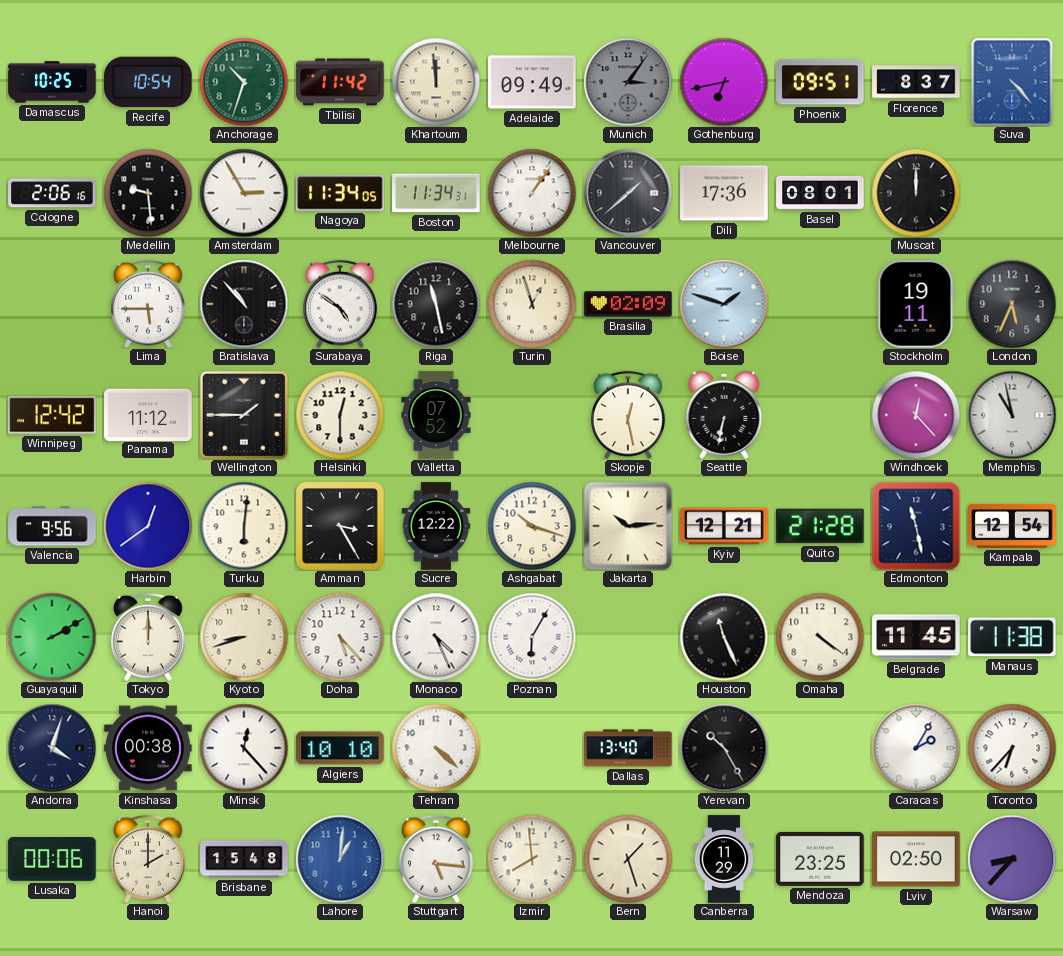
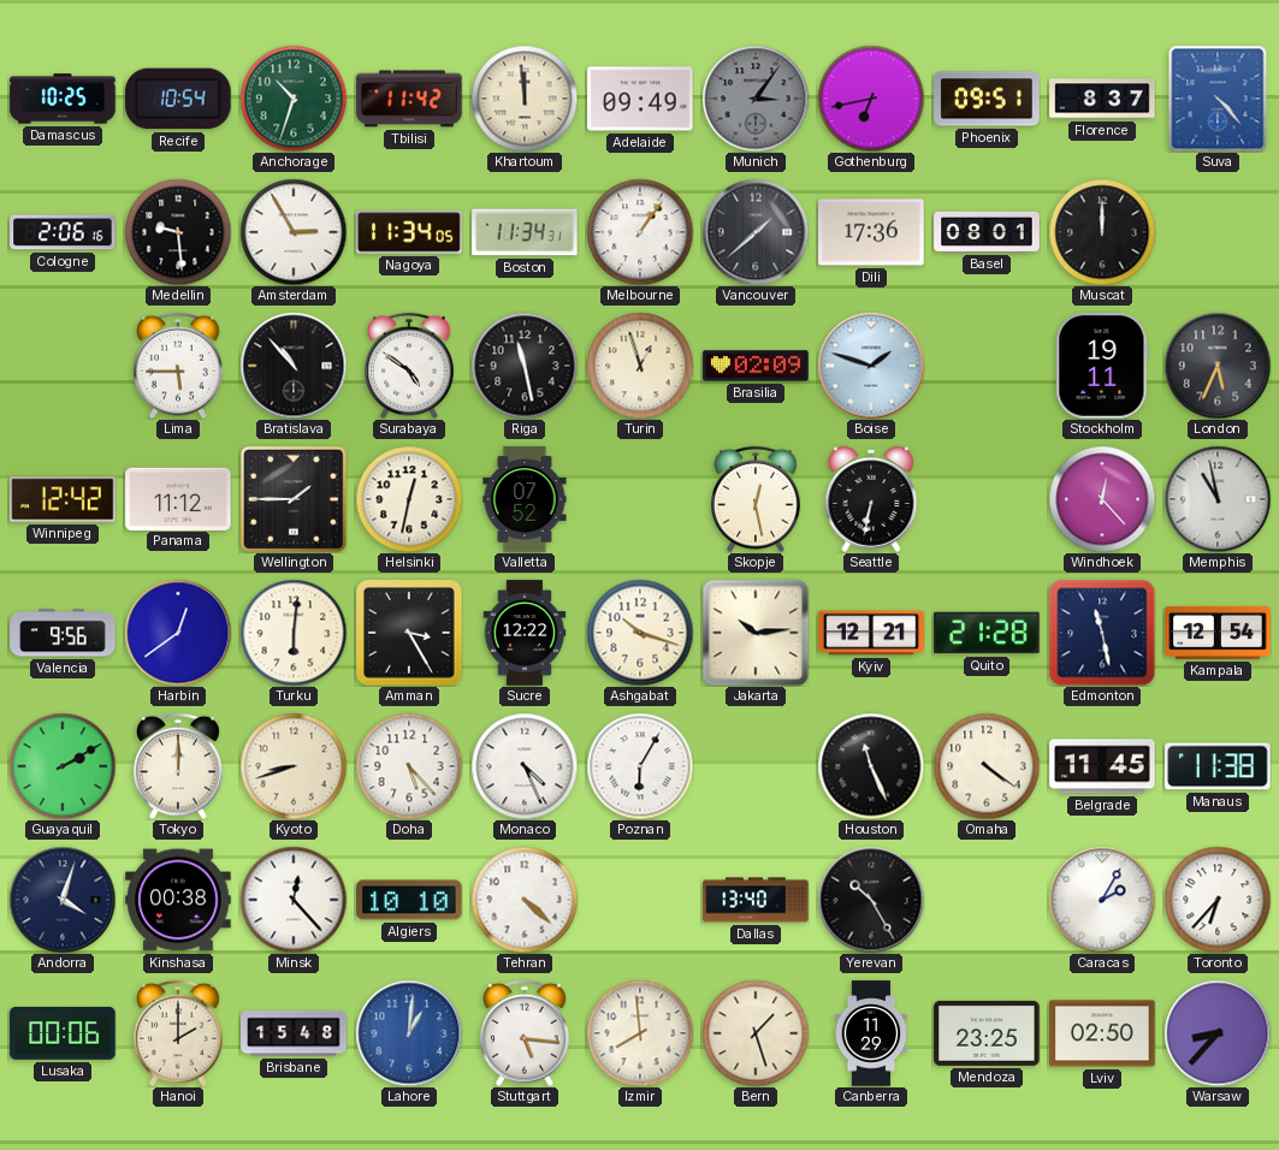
Helsinki: 12:30 -> 12:32 (409, 499)
